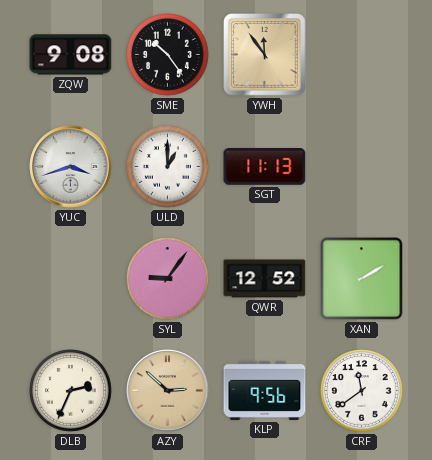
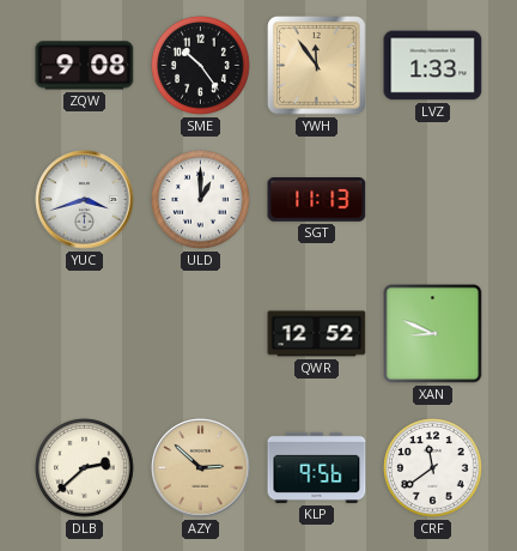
LVZ: none -> 1:33 (433, 66)
SYL: 9:06 -> none (168, 279)
XAN: 2:10 -> 8:49 (433, 334)
DLB: 2:34 -> 2:38 (85, 468)
